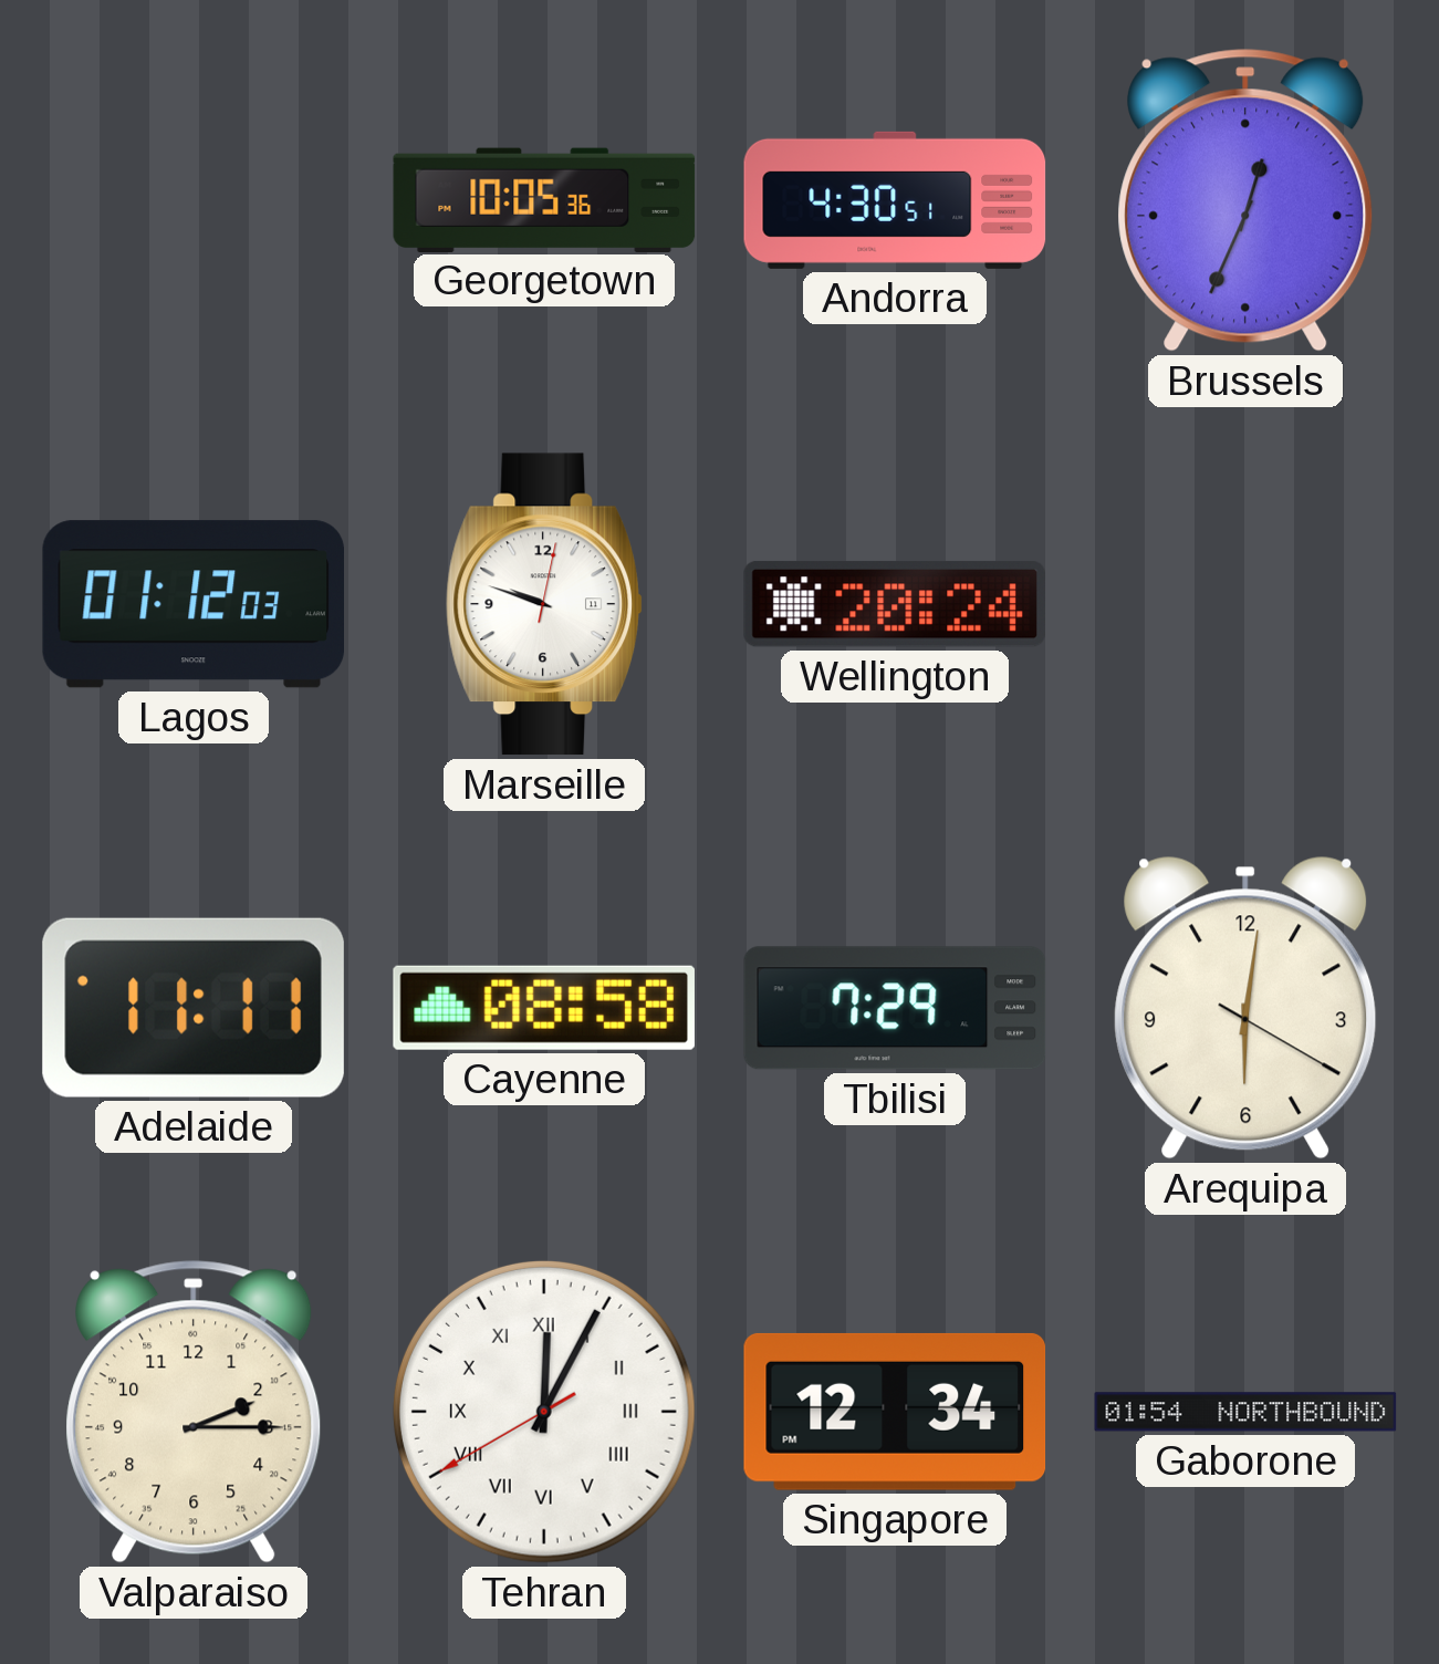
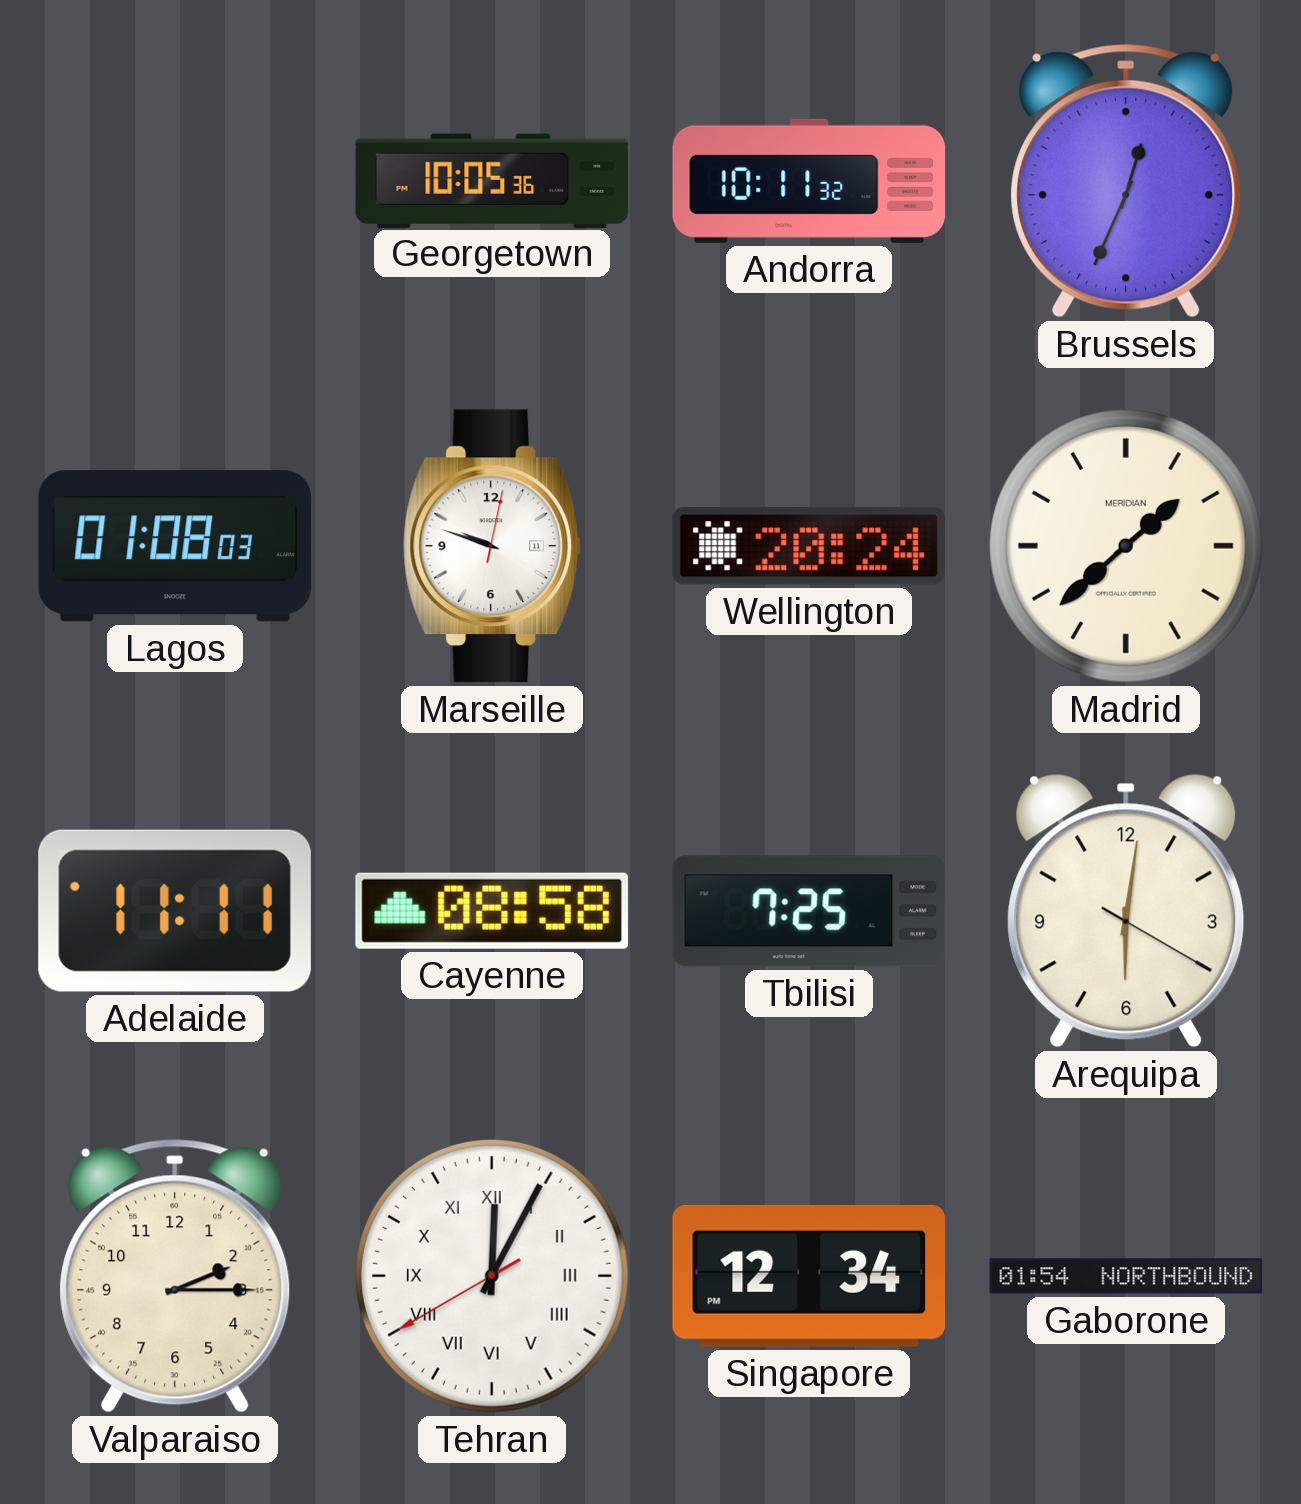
Andorra: 4:30 -> 10:11 (809, 181)
Lagos: 01:12 -> 01:08 (174, 546)
Madrid: none -> 1:38 (1126, 546)
Tbilisi: 7:29 -> 7:25 (809, 911)
